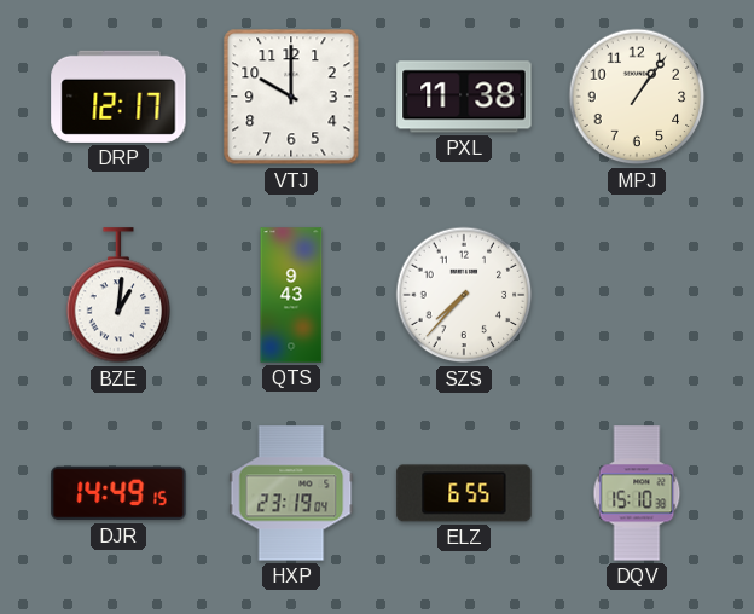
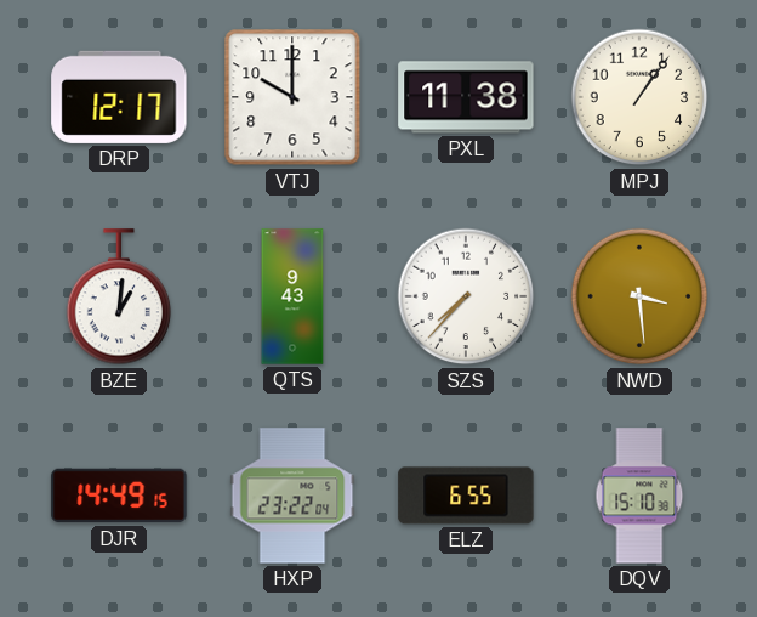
NWD: none -> 3:29 (639, 296)
HXP: 23:19 -> 23:22 (292, 496)
